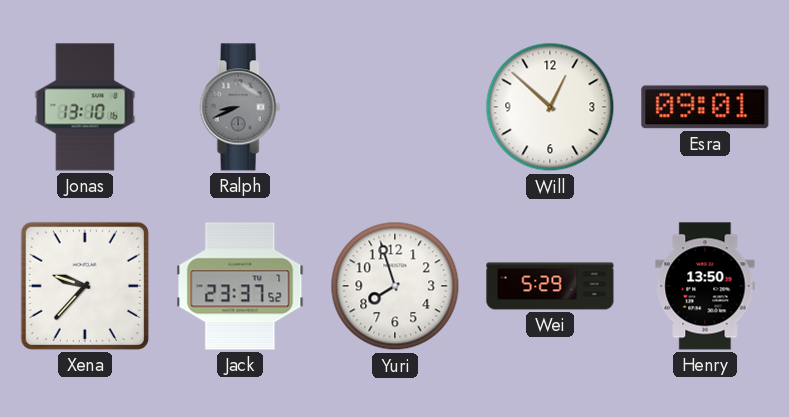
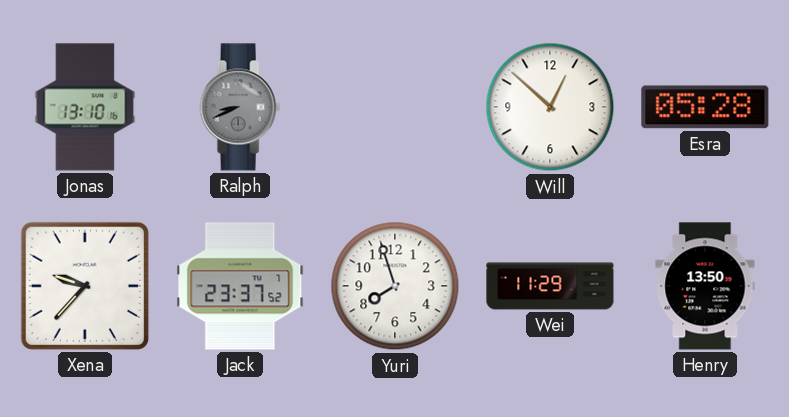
Esra: 09:01 -> 05:28 (705, 107)
Wei: 5:29 -> 11:29 (550, 286)
